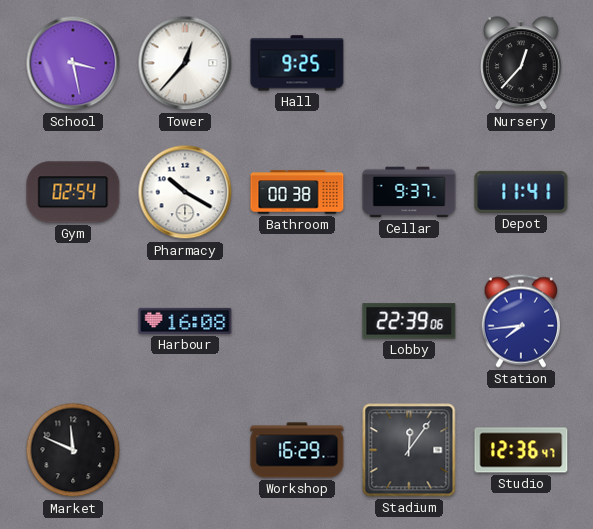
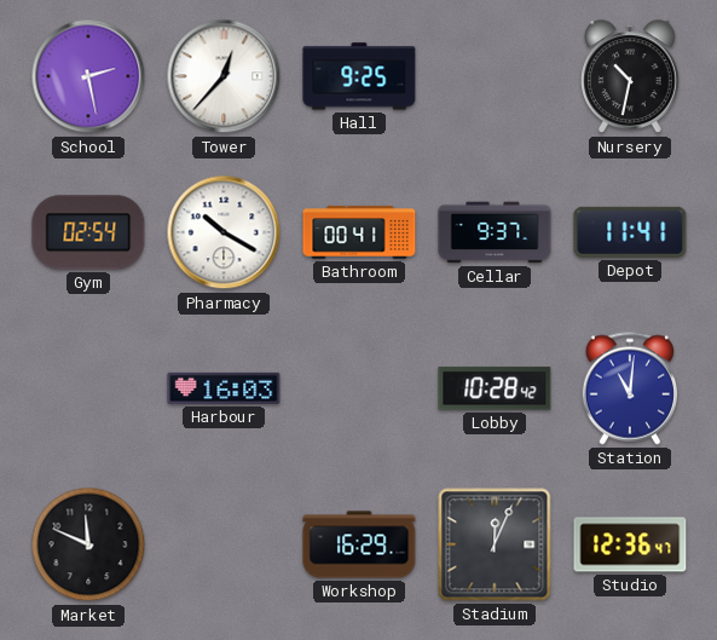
School: 3:28 -> 2:28 (88, 76)
Nursery: 12:37 -> 10:32 (631, 77)
Bathroom: 00:38 -> 00:41 (359, 232)
Harbour: 16:08 -> 16:03 (224, 388)
Lobby: 22:39 -> 10:28 (495, 388)
Station: 7:44 -> 11:01 (629, 388)
Stadium: 12:06 -> 12:04 (495, 544)
